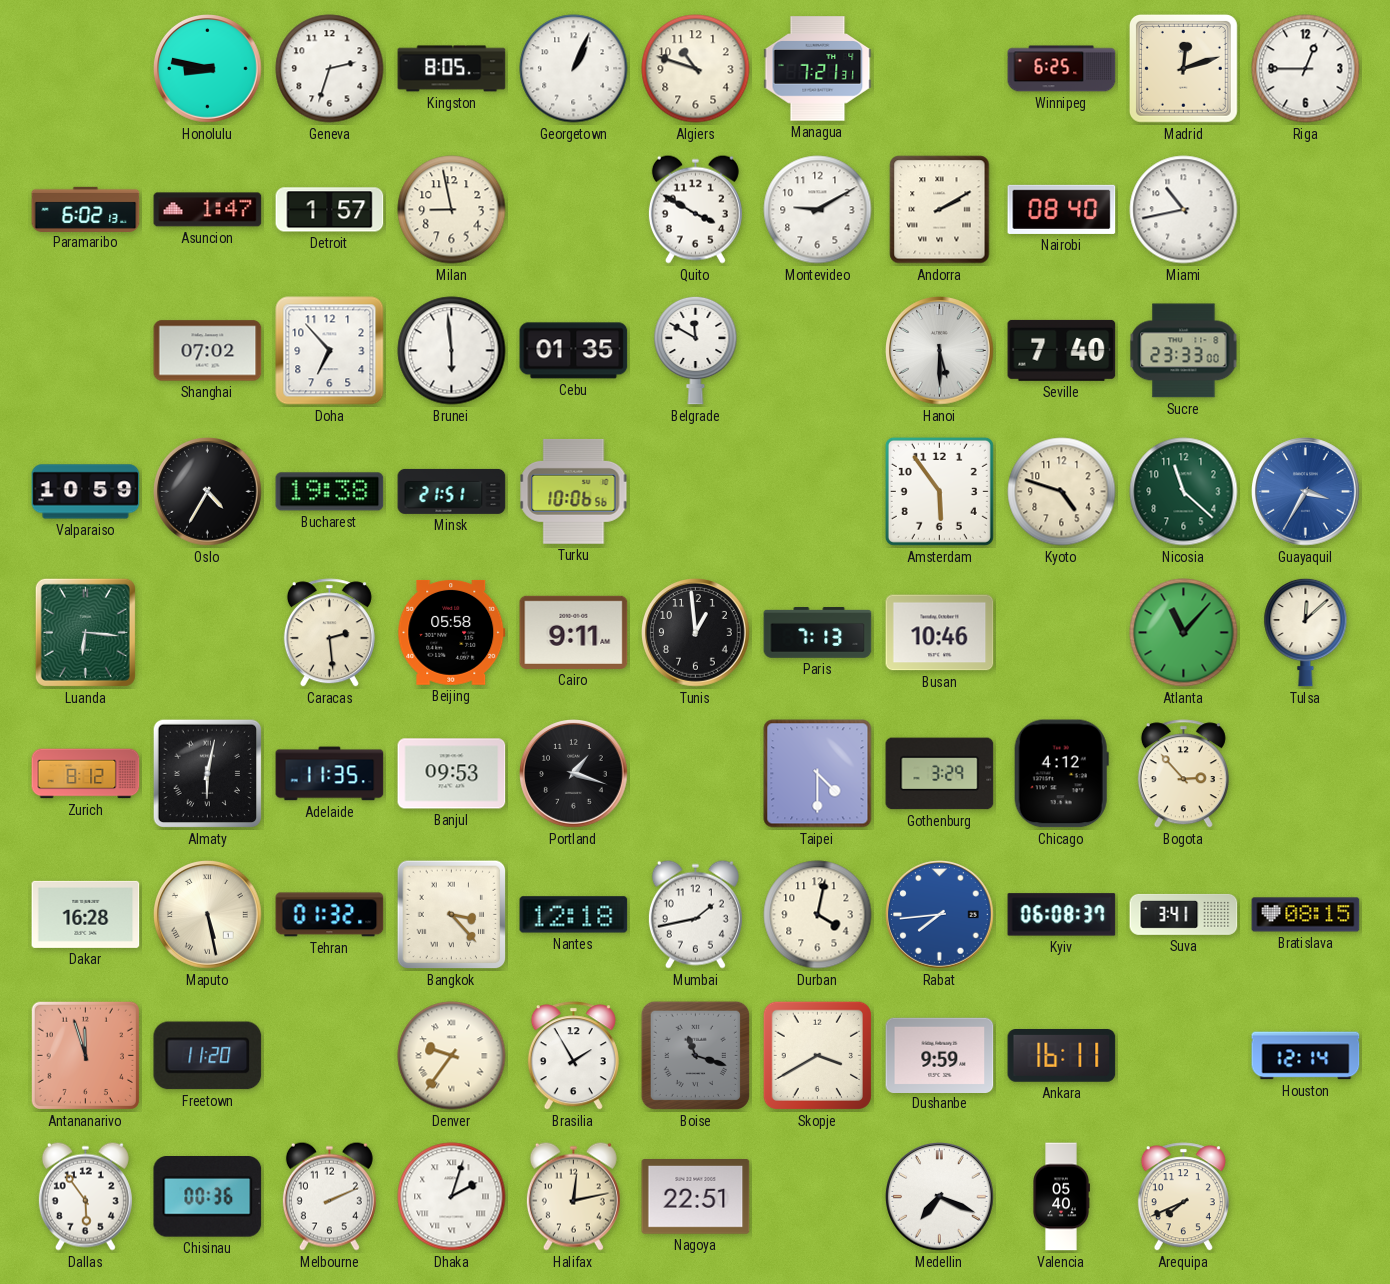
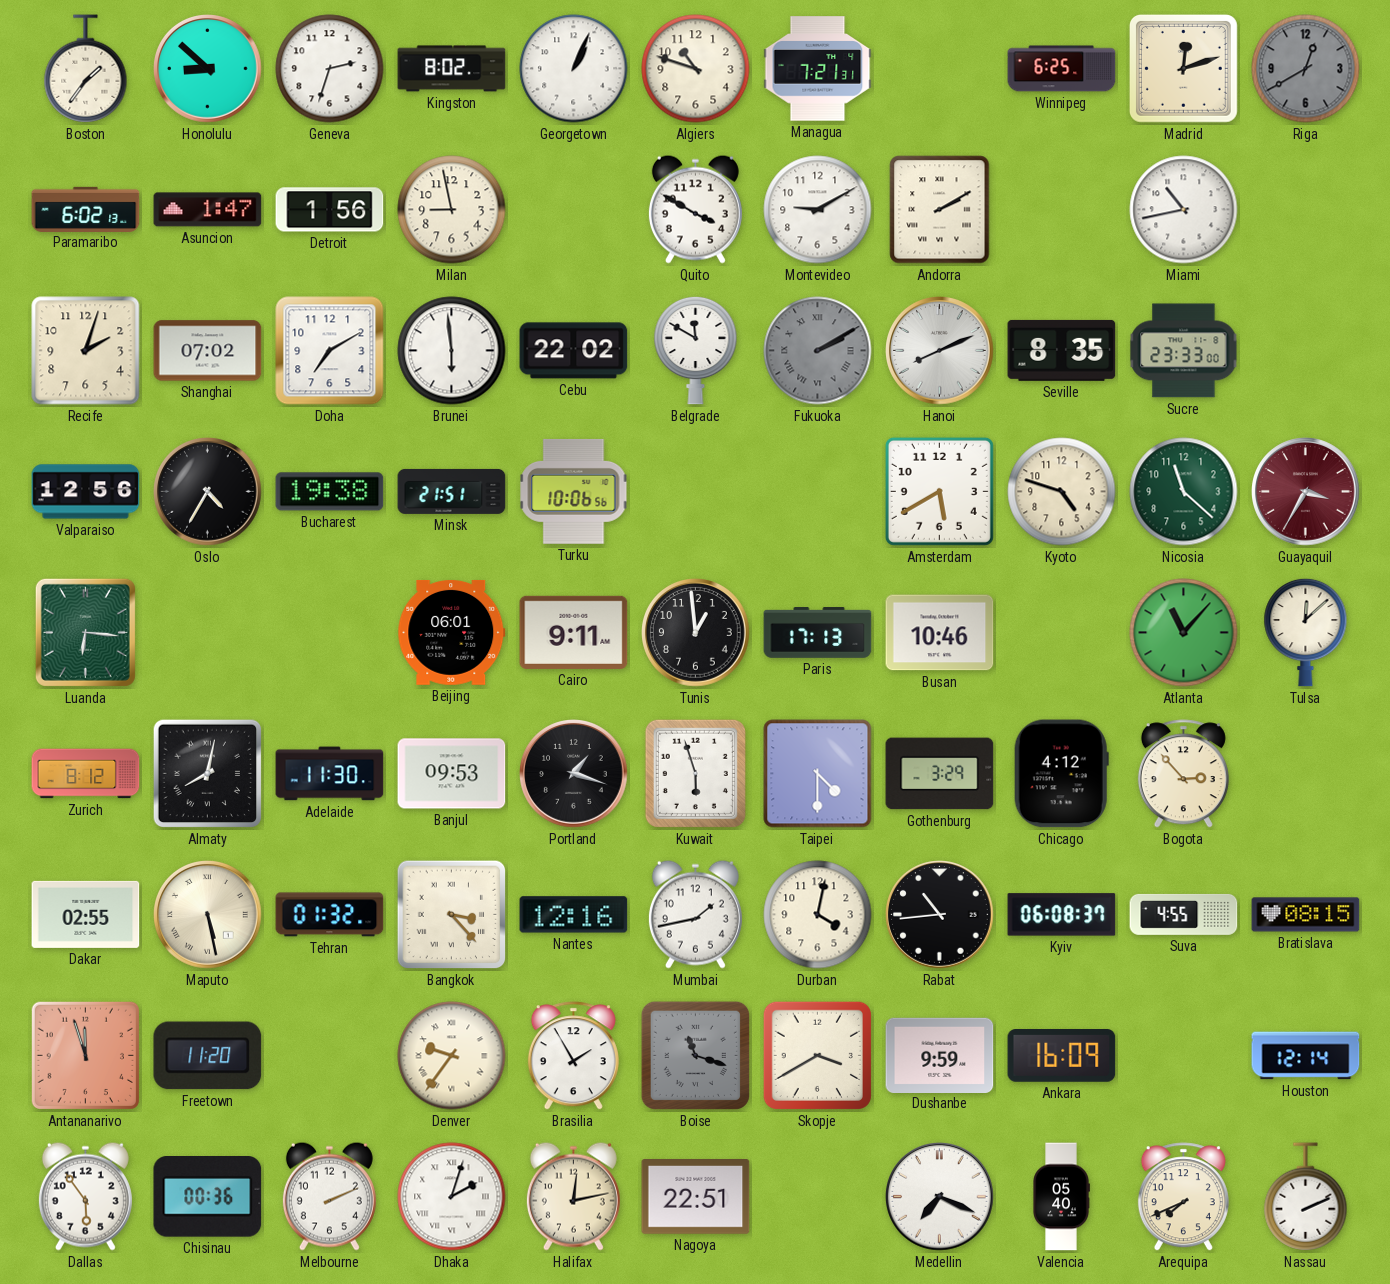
Boston: none -> 1:36 (86, 69)
Honolulu: 8:47 -> 8:52 (208, 69)
Kingston: 8:05 -> 8:02 (452, 69)
Riga: 12:45 -> 12:40 (1306, 69)
Riga dial: white -> grey (1306, 69)
Detroit: 1:57 -> 1:56 (330, 210)
Nairobi: 08:40 -> none (1062, 209)
Recife: none -> 2:03 (86, 351)
Doha: 6:53 -> 7:10 (330, 351)
Cebu: 01:35 -> 22:02 (574, 351)
Fukuoka: none -> 2:10 (818, 351)
Hanoi: 5:30 -> 8:11 (940, 351)
Seville: 7:40 -> 8:35 (1062, 350)
Valparaiso: 10:59 -> 12:56 (86, 492)
Amsterdam: 5:54 -> 5:40 (939, 491)
Guayaquil dial: blue -> burgundy (1306, 492)
Caracas: 2:29 -> none (329, 633)
Beijing: 05:58 -> 06:01 (452, 632)
Paris: 7:13 -> 17:13 (818, 633)
Almaty: 6:02 -> 8:02 (208, 774)
Adelaide: 11:35 -> 11:30 (330, 774)
Kuwait: none -> 5:57 (695, 773)
Dakar: 16:28 -> 02:55 (86, 914)
Nantes: 12:18 -> 12:16 (574, 915)
Rabat: 7:44 -> 10:44 (940, 915)
Rabat dial: blue -> black (940, 915)
Suva: 3:41 -> 4:55 (1184, 914)
Ankara: 16:11 -> 16:09 (1062, 1056)
Nassau: none -> 2:11 (1306, 1197)
